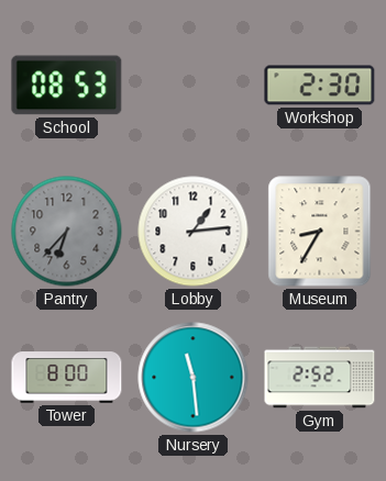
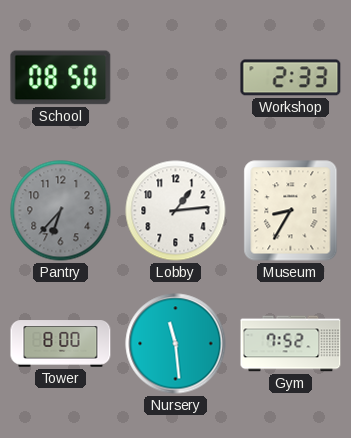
School: 08:53 -> 08:50 (61, 78)
Workshop: 2:30 -> 2:33 (291, 78)
Gym: 2:52 -> 7:52 (291, 344)
